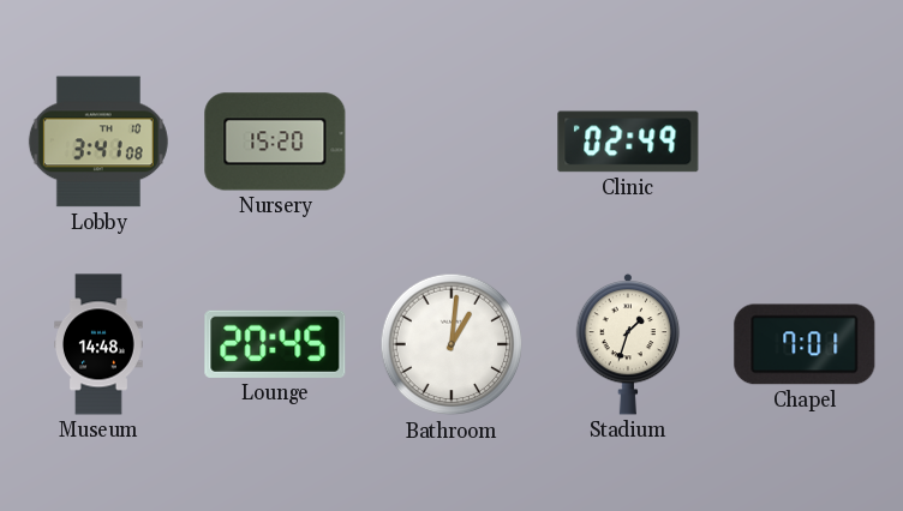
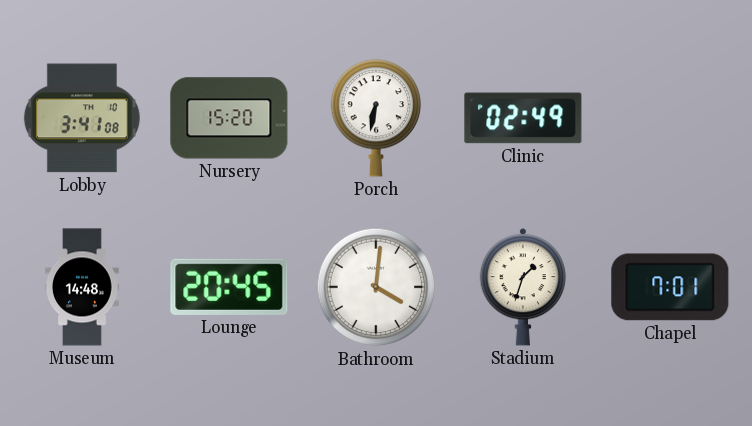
Porch: none -> 6:32 (375, 118)
Bathroom: 1:01 -> 4:01 (376, 287)
